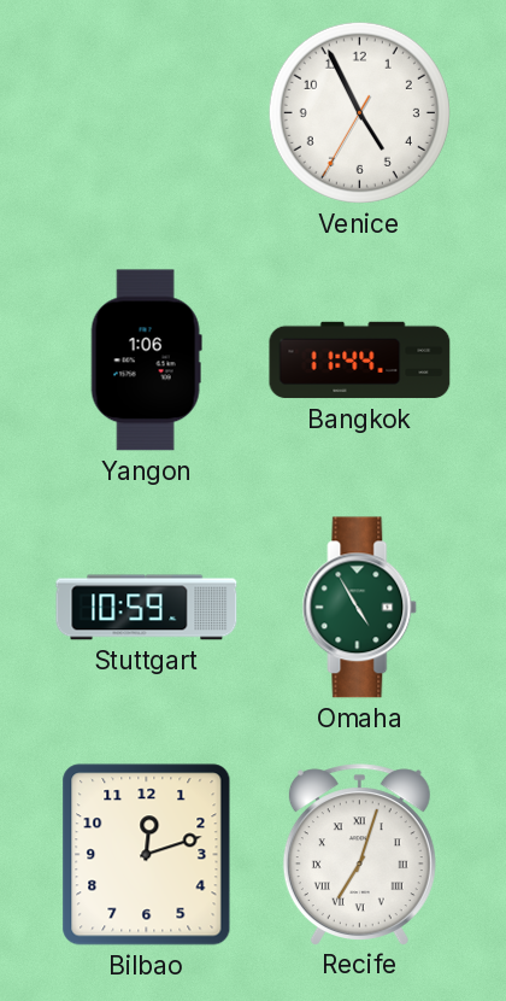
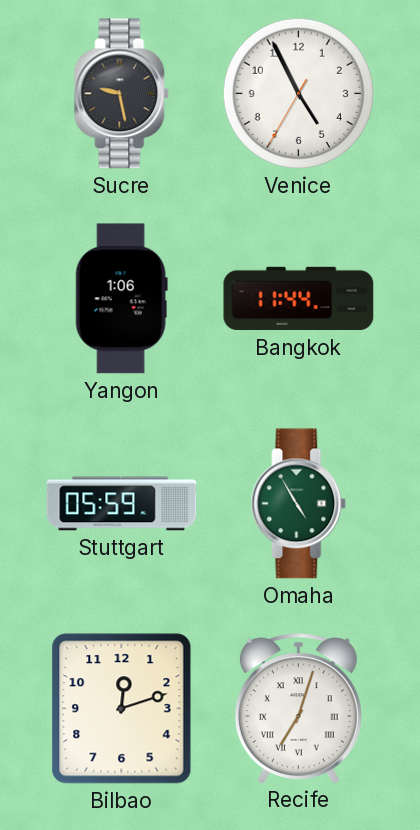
Sucre: none -> 9:28 (122, 94)
Stuttgart: 10:59 -> 05:59 (122, 504)
